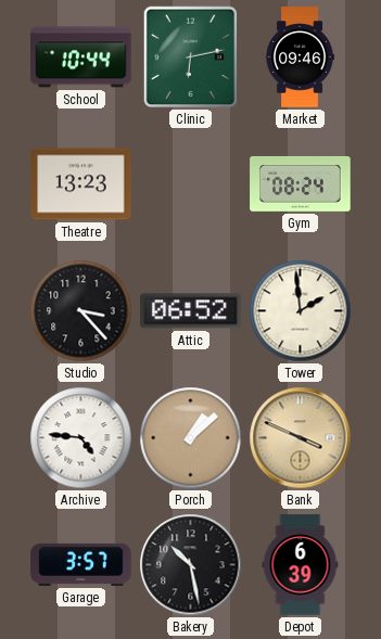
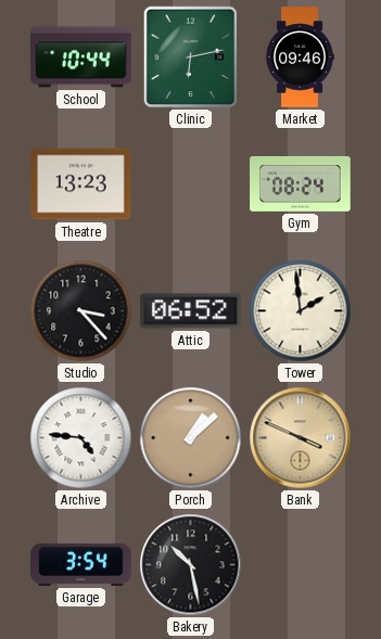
Garage: 3:57 -> 3:54 (81, 564)
Depot: 6:39 -> none (301, 565)
